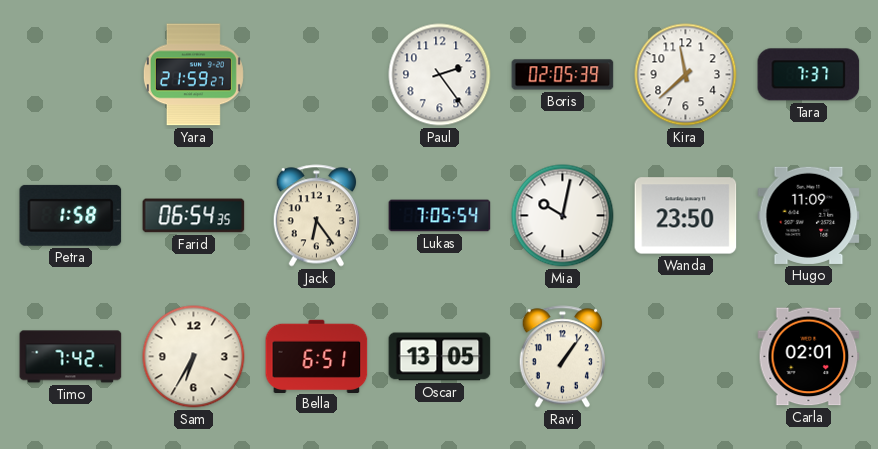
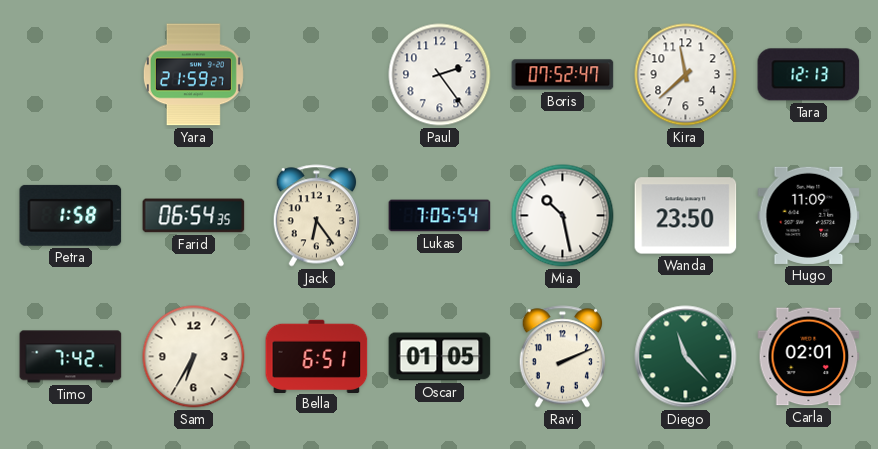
Boris: 02:05 -> 07:52 (563, 75)
Tara: 7:37 -> 12:13 (809, 75)
Mia: 10:02 -> 10:28 (563, 216)
Oscar: 13:05 -> 01:05 (440, 357)
Ravi: 1:06 -> 2:11 (562, 357)
Diego: none -> 11:23 (686, 357)
